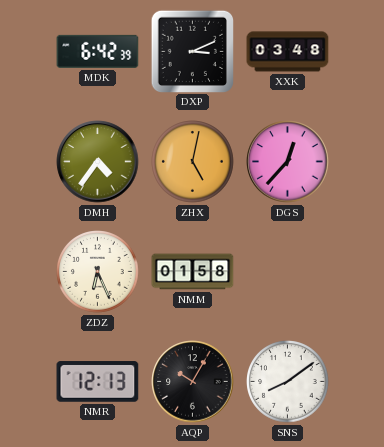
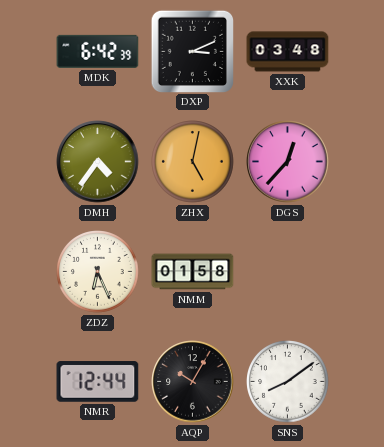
NMR: 12:13 -> 12:44 (98, 382)
